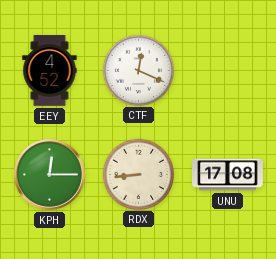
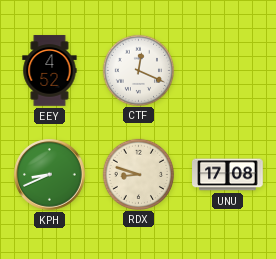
KPH: 12:15 -> 8:41 (50, 175)
RDX: 8:44 -> 8:48 (139, 174)
